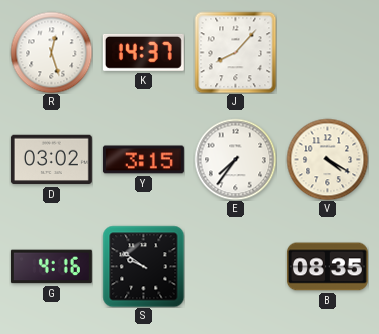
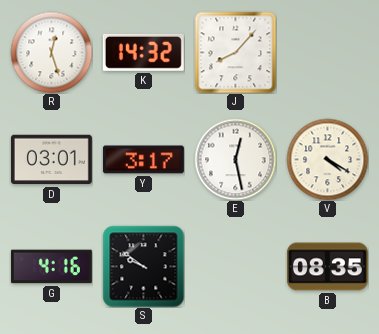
K: 14:37 -> 14:32 (143, 52)
D: 03:02 -> 03:01 (51, 160)
Y: 3:15 -> 3:17 (143, 160)
E: 7:36 -> 12:28 (235, 159)
